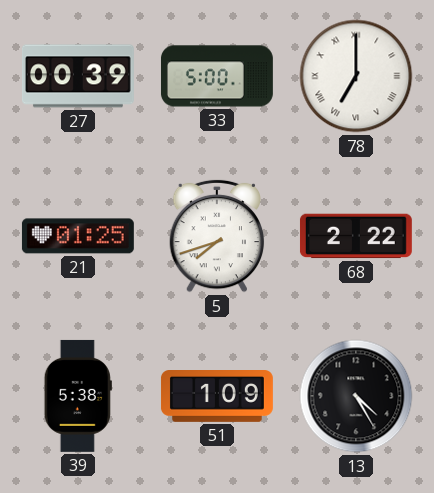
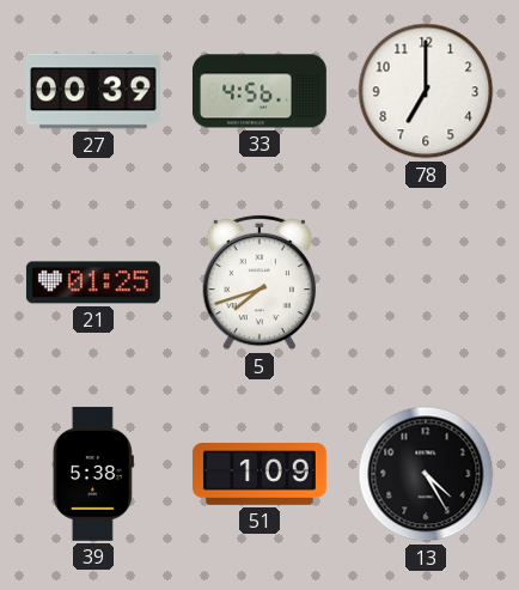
33: 5:00 -> 4:56 (259, 91)
78 numerals: Roman -> Arabic (426, 91)
68: 2:22 -> none (356, 236)
